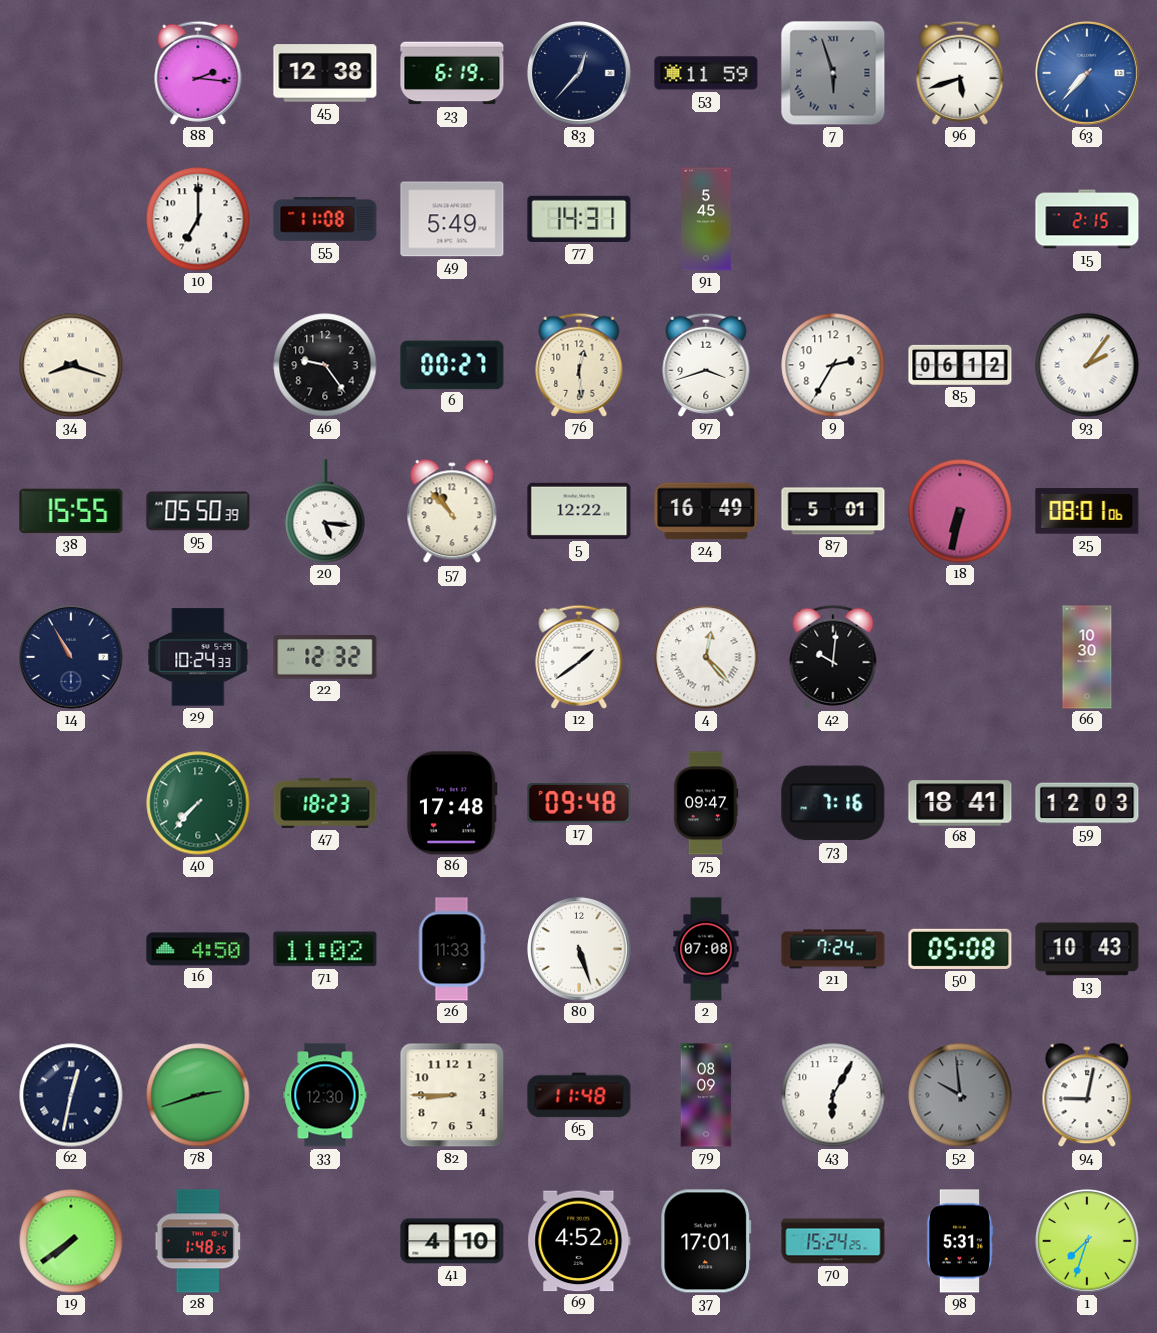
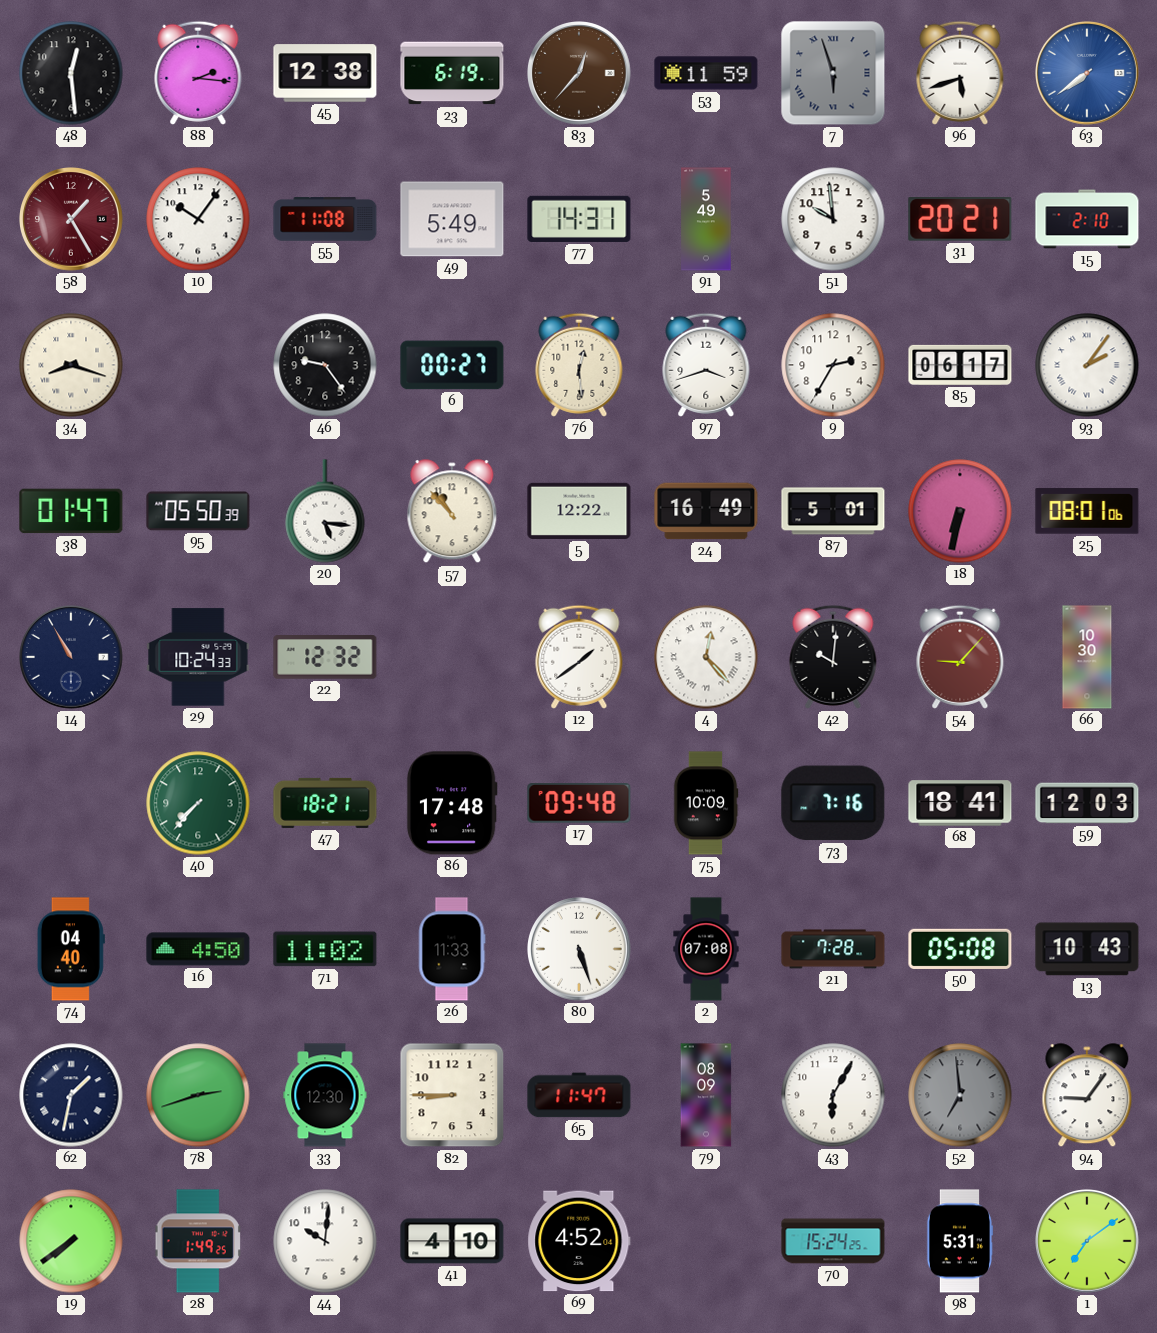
48: none -> 12:29 (71, 73)
83 dial: navy -> brown (580, 74)
63: 7:37 -> 7:39 (1088, 74)
58: none -> 1:25 (72, 220)
10: 7:00 -> 10:06 (198, 219)
91: 5:45 -> 5:49 (706, 219)
51: none -> 9:59 (833, 219)
31: none -> 20:21 (960, 220)
15: 2:15 -> 2:10 (1087, 219)
85: 06:12 -> 06:17 (960, 365)
38: 15:55 -> 01:47 (71, 511)
54: none -> 9:07 (960, 657)
47: 18:23 -> 18:21 (325, 803)
75: 09:47 -> 10:09 (706, 803)
74: none -> 04:40 (71, 949)
21: 7:24 -> 7:28 (833, 949)
62: 12:32 -> 1:32 (71, 1095)
65: 11:48 -> 11:47 (579, 1095)
52: 9:59 -> 6:59 (960, 1095)
94: 9:02 -> 9:06 (1087, 1096)
28: 1:48 -> 1:49 (198, 1241)
44: none -> 10:01 (325, 1241)
37: 17:01 -> none (706, 1241)
1: 7:33 -> 7:09 (1088, 1242)
